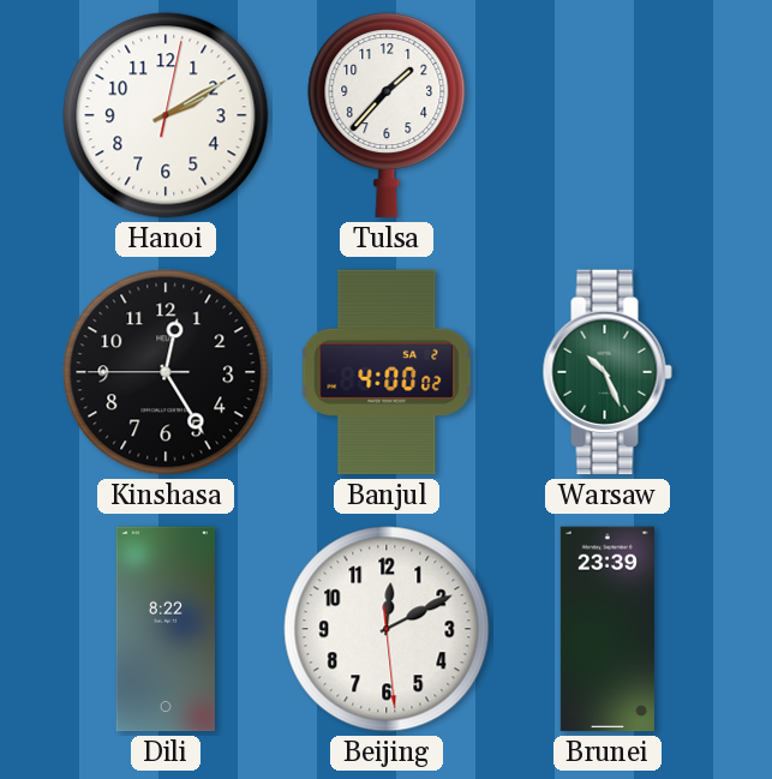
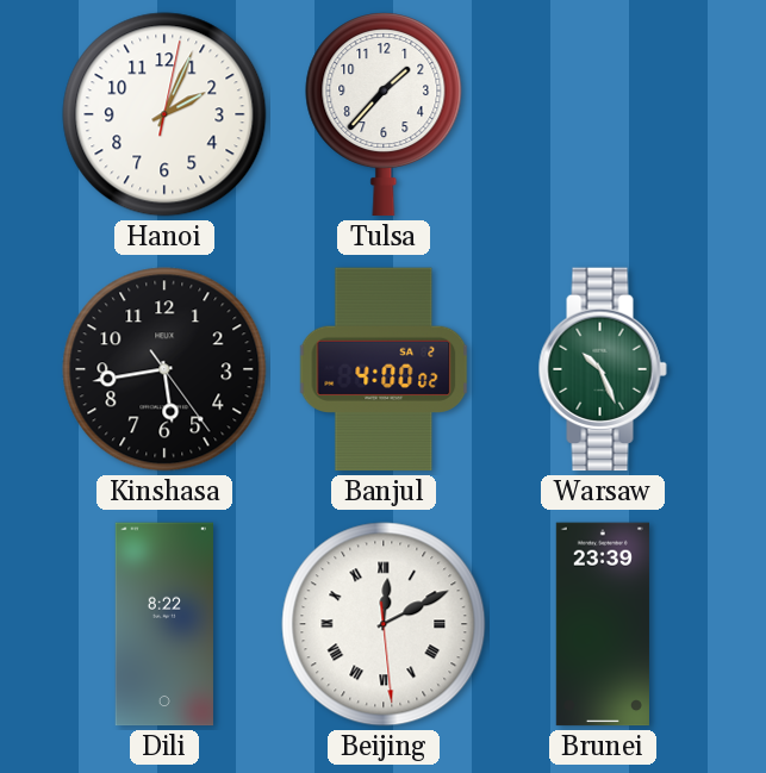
Hanoi: 2:10 -> 2:04 (164, 114)
Kinshasa: 12:24 -> 5:43 (164, 369)
Beijing numerals: Arabic -> Roman (384, 624)
